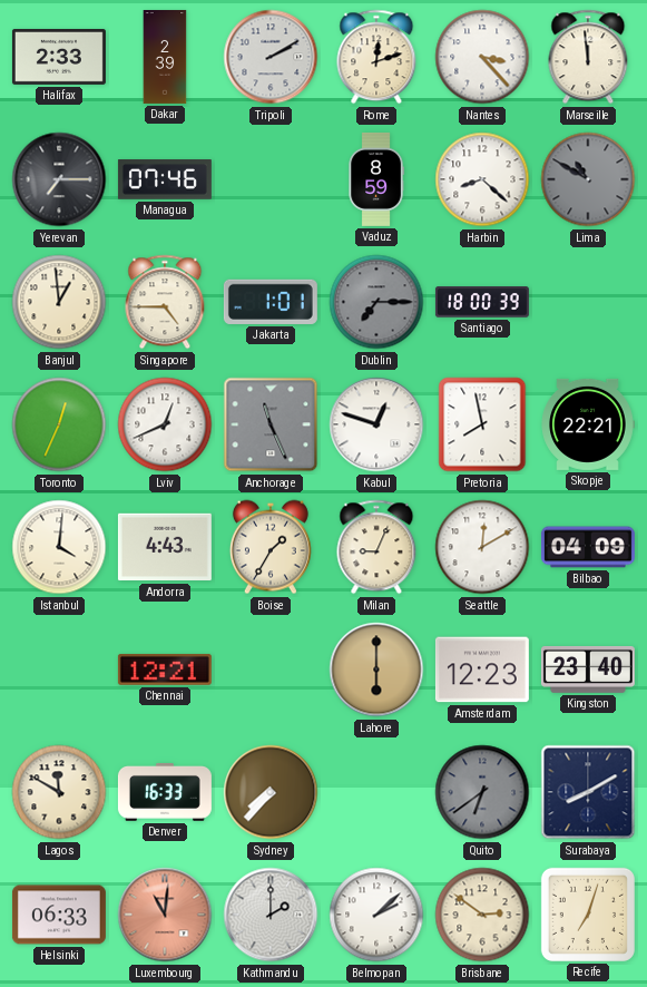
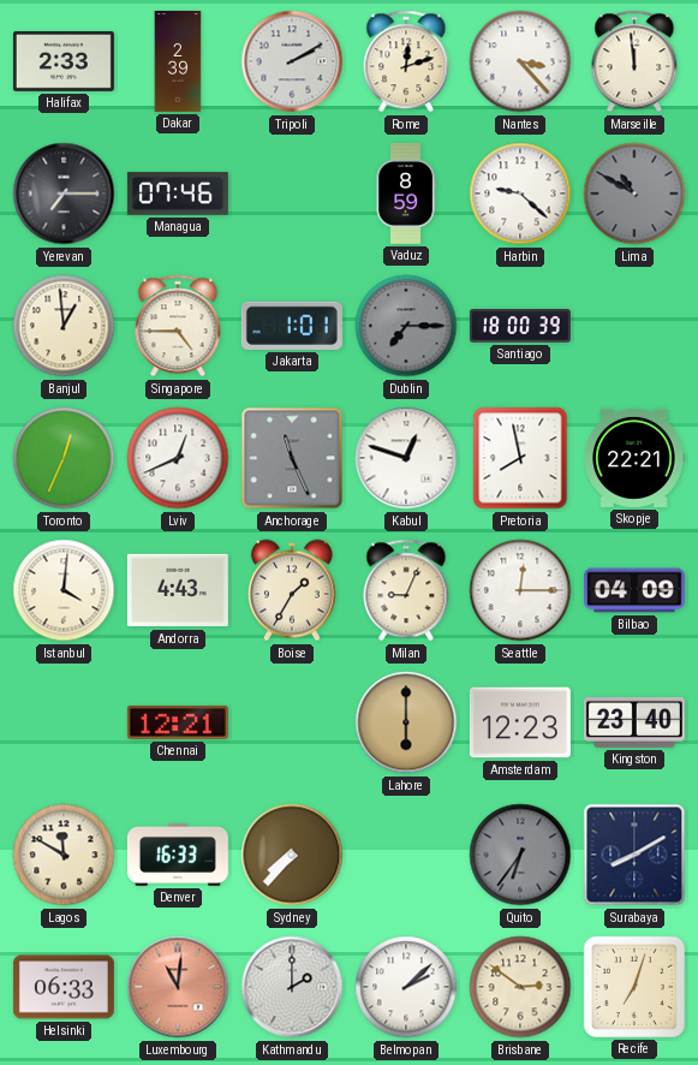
Harbin: 8:22 -> 9:22 (520, 194)
Seattle: 12:10 -> 12:15 (520, 590)
Quito: 6:39 -> 6:36 (520, 855)
